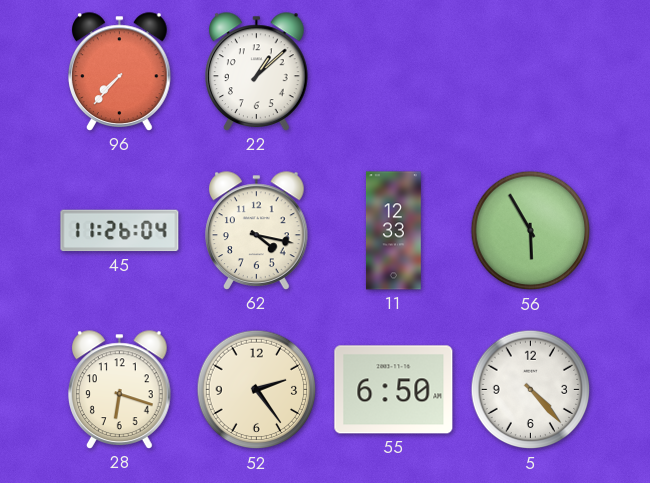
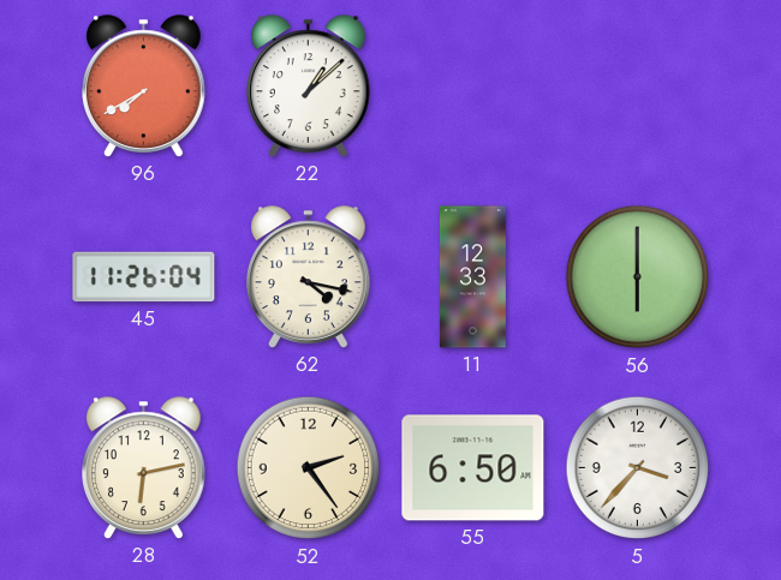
96: 7:37 -> 7:40 (144, 86)
56: 5:55 -> 6:00 (638, 277)
28: 6:18 -> 6:13 (144, 468)
5: 4:23 -> 3:37 (638, 468)
